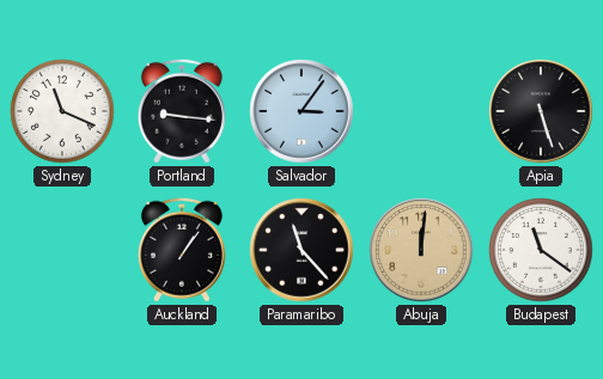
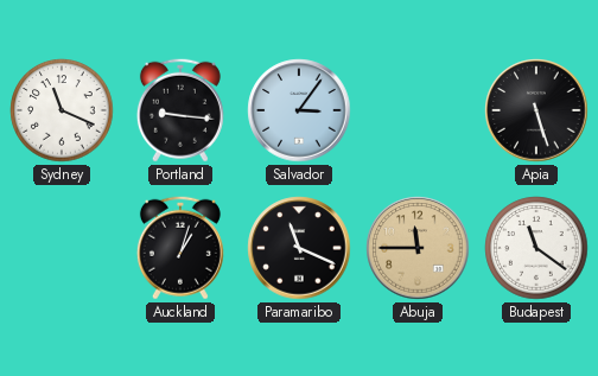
Auckland: 1:06 -> 1:03 (180, 248)
Paramaribo: 11:23 -> 11:19 (299, 248)
Abuja: 12:01 -> 11:45 (418, 248)
